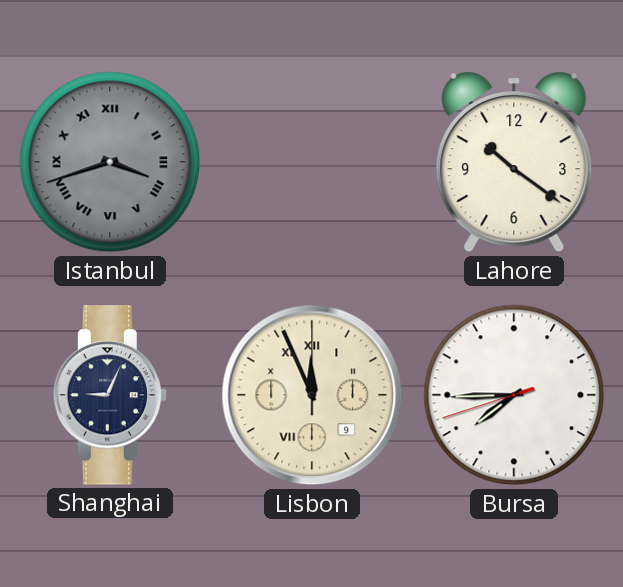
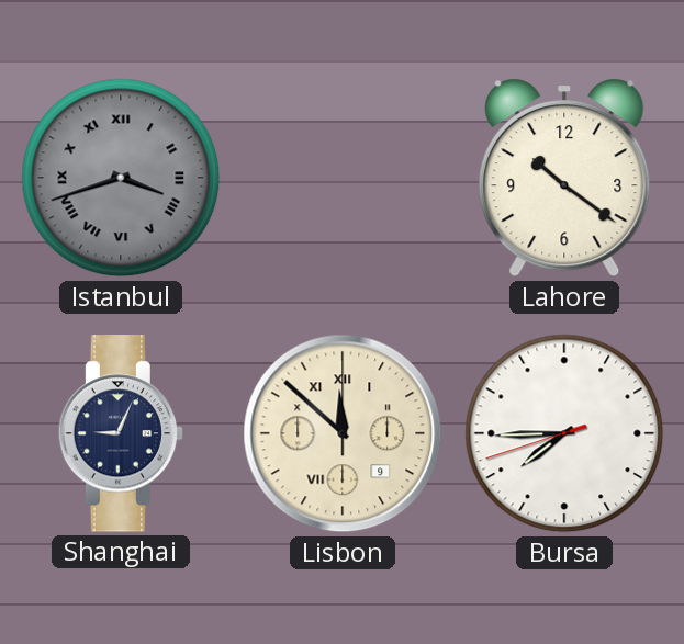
Lisbon: 11:56 -> 11:52 (343, 433)
